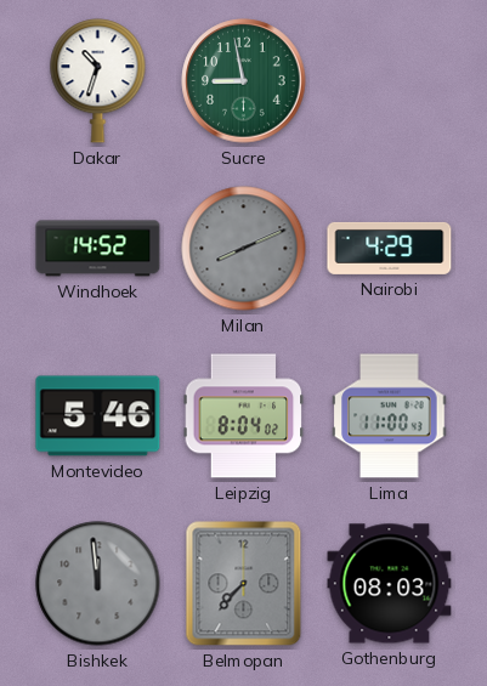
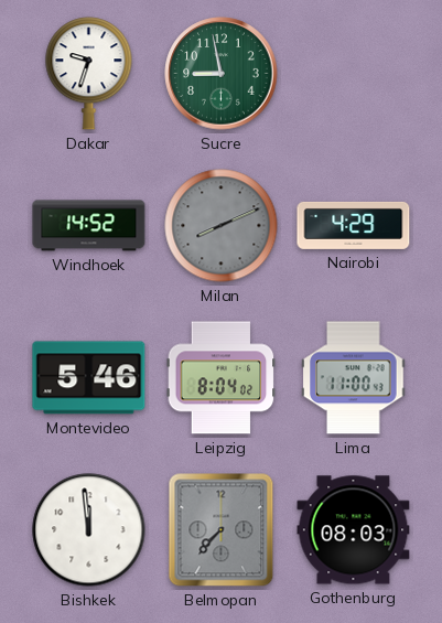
Dakar: 10:33 -> 9:33 (89, 74)
Bishkek dial: grey -> white (89, 530)
